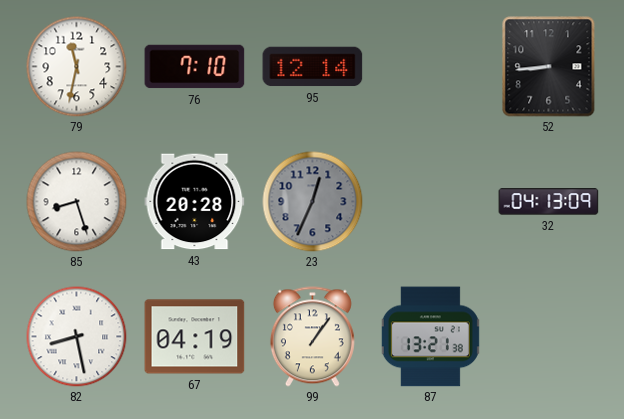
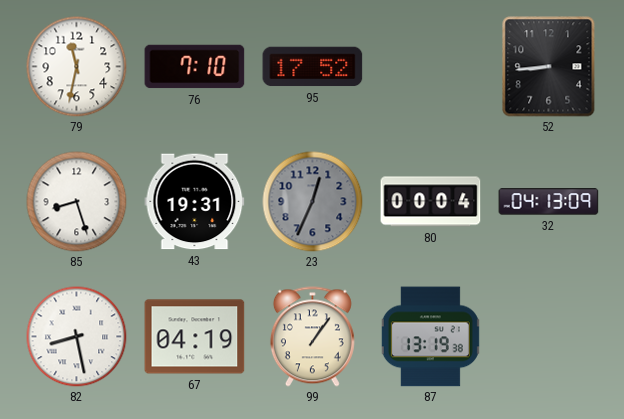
95: 12:14 -> 17:52 (313, 67)
43: 20:28 -> 19:31 (195, 202)
80: none -> 00:04 (431, 202)
87: 13:21 -> 13:19 (430, 337)
